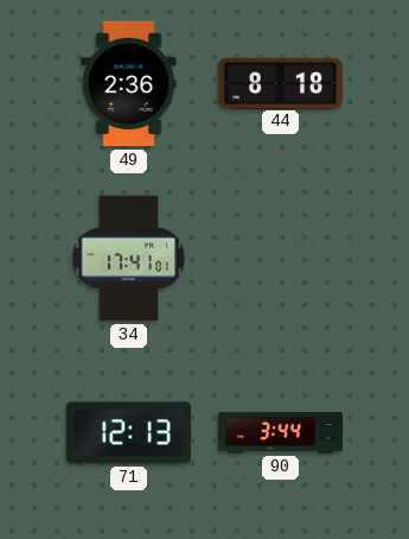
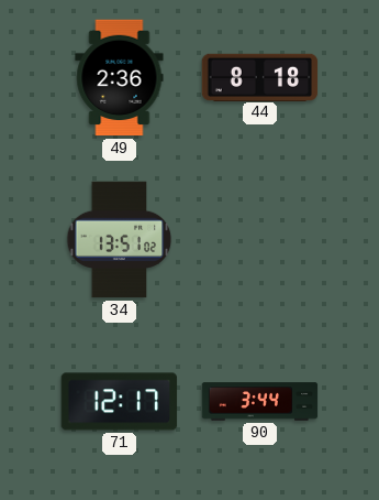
34: 17:41 -> 13:51 (120, 240)
71: 12:13 -> 12:17 (120, 402)
